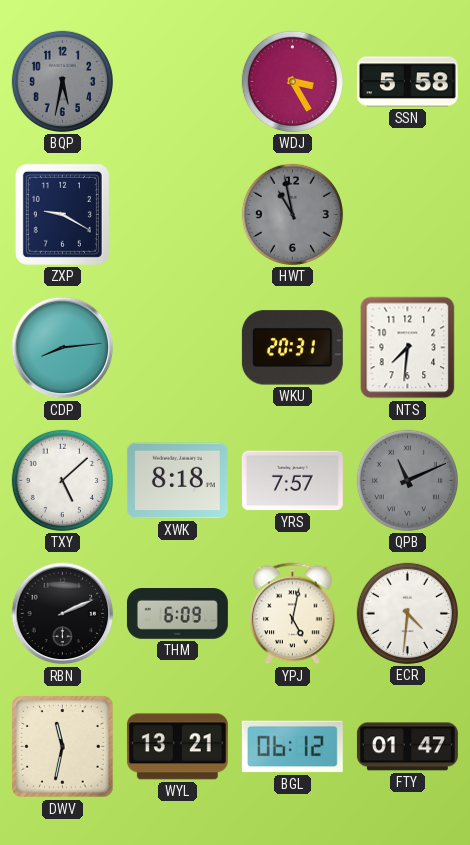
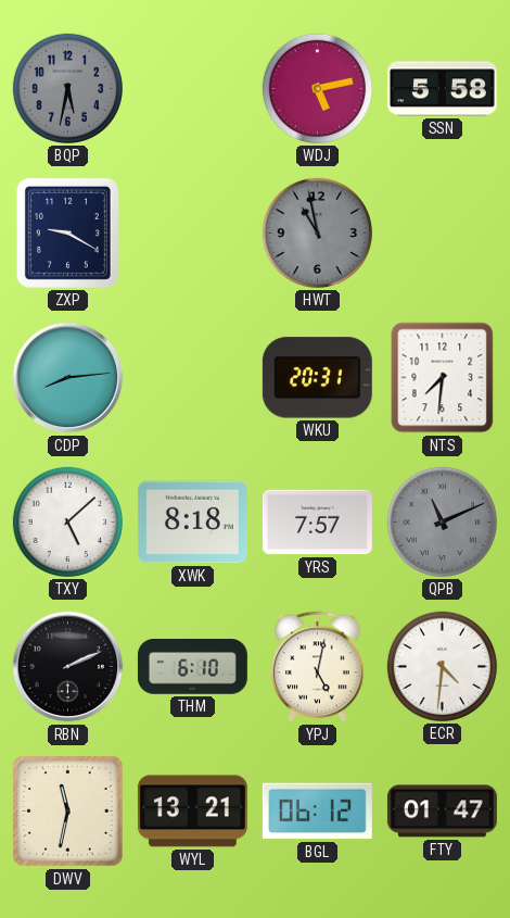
WDJ: 3:25 -> 5:13 (317, 88)
THM: 6:09 -> 6:10 (192, 667)
